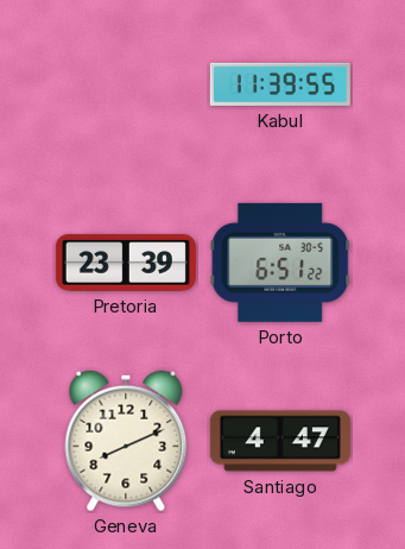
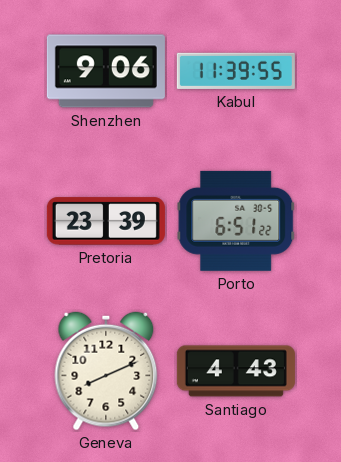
Shenzhen: none -> 9:06 (106, 71)
Santiago: 4:47 -> 4:43 (236, 371)
